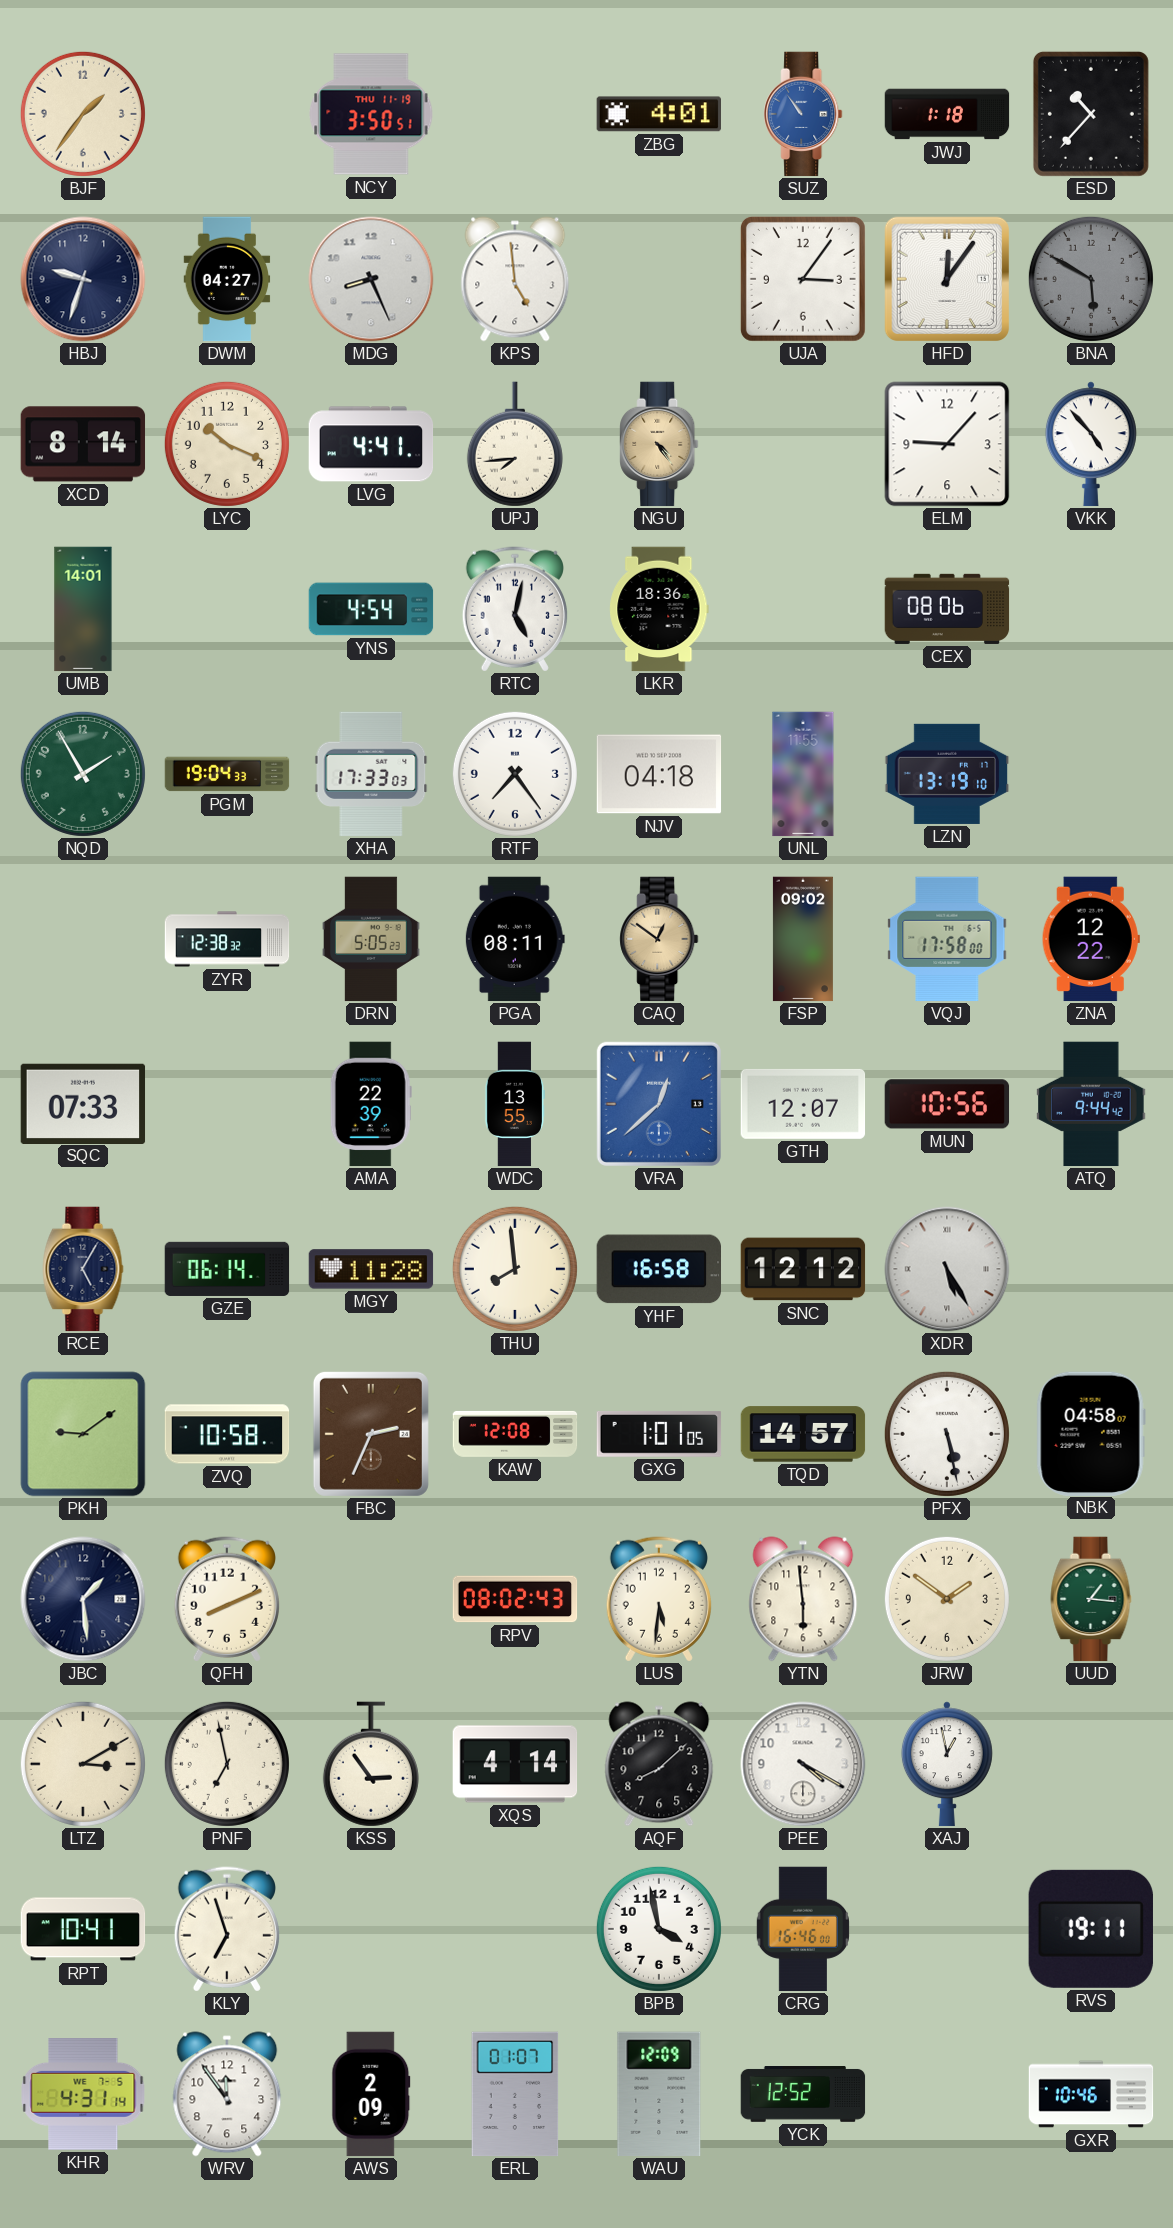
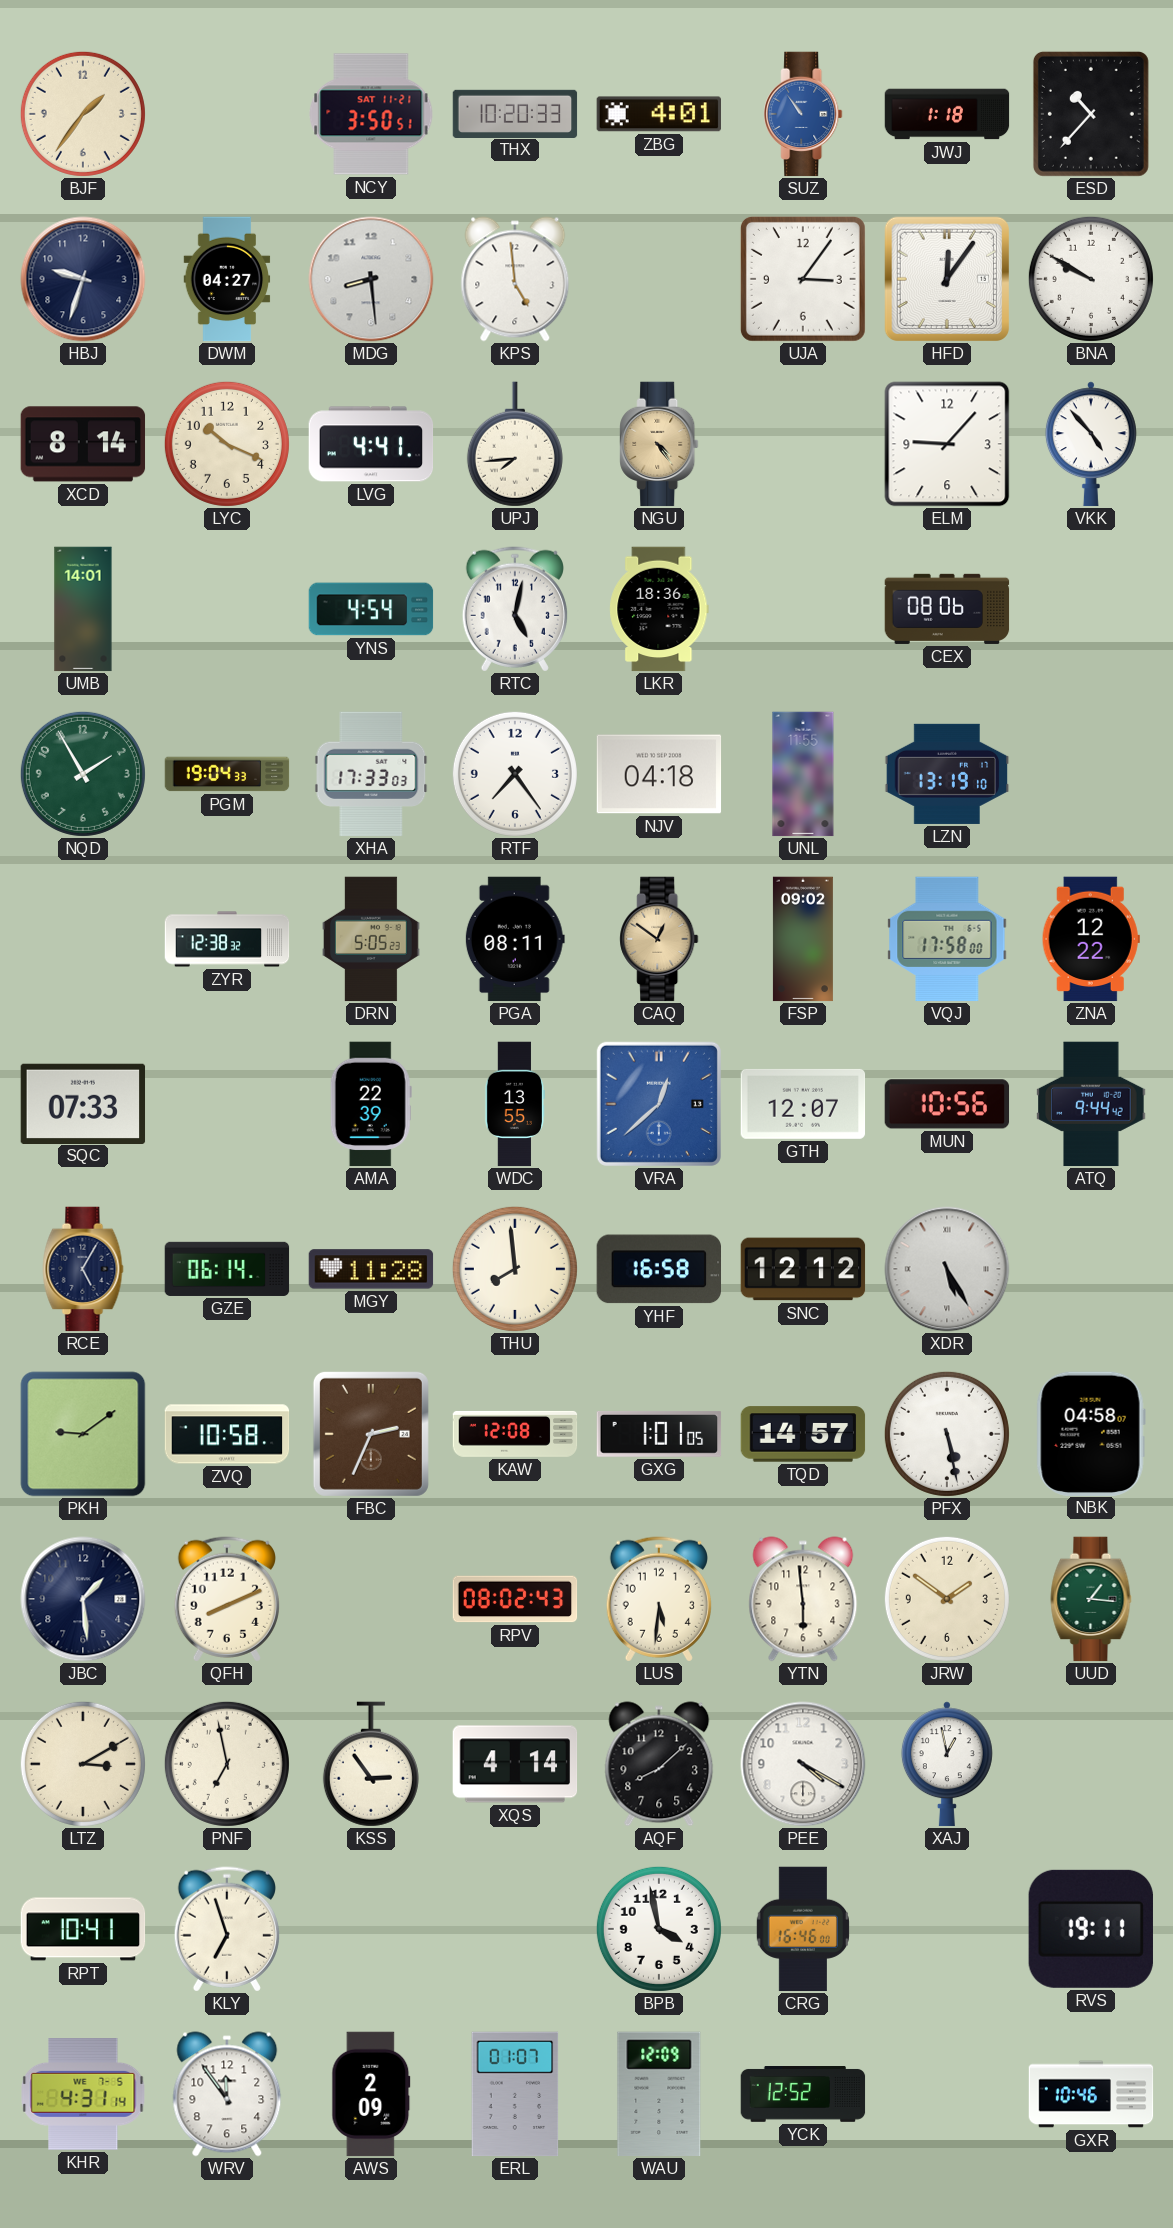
NCY date: THU 11-19 -> SAT 11-21 (371, 114)
THX: none -> 10:20 (515, 113)
MDG: 8:26 -> 8:29 (371, 279)
BNA: 5:50 -> 9:50 (1091, 279)
BNA dial: grey -> white (1091, 279)
